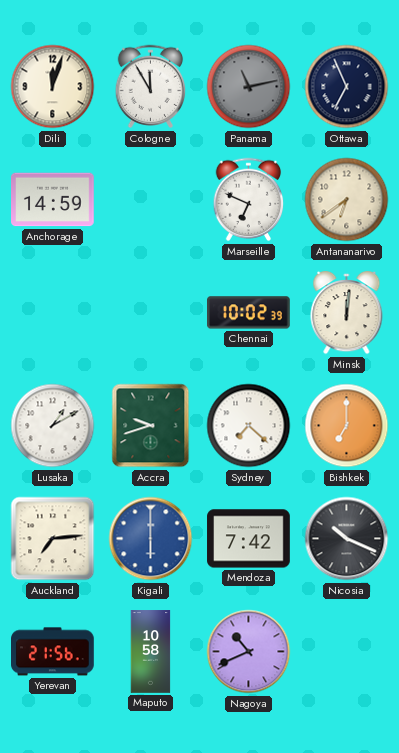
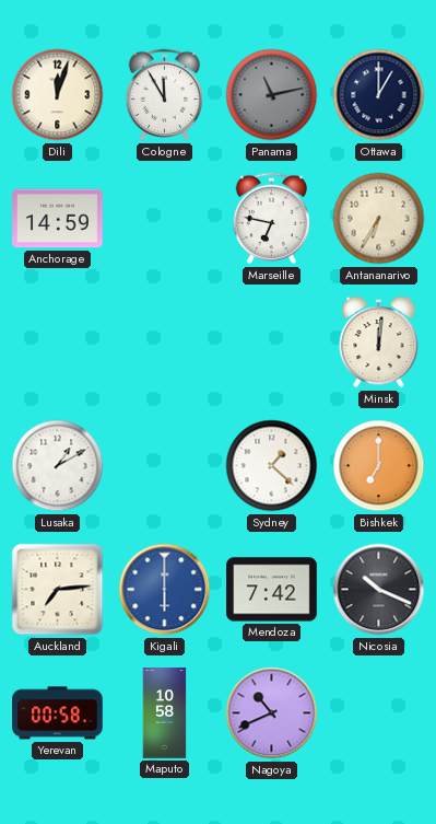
Ottawa: 6:56 -> 1:00 (379, 95)
Marseille: 6:49 -> 6:47 (272, 219)
Antananarivo: 6:39 -> 6:35 (379, 219)
Chennai: 10:02 -> none (249, 313)
Accra: 9:42 -> none (151, 426)
Sydney: 7:22 -> 1:22 (272, 466)
Yerevan: 21:56 -> 00:58 (58, 713)
